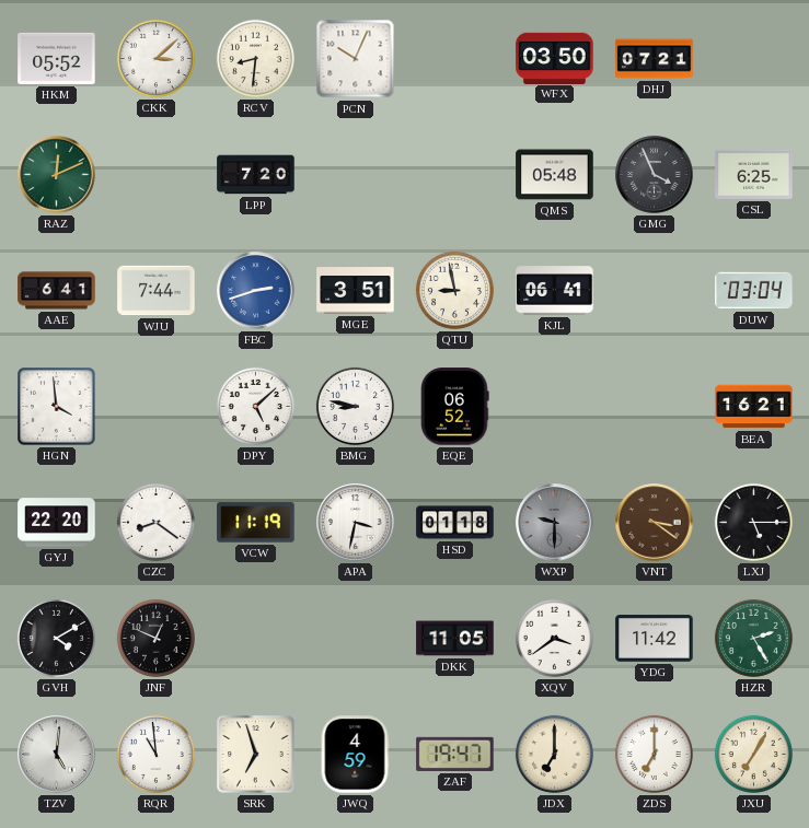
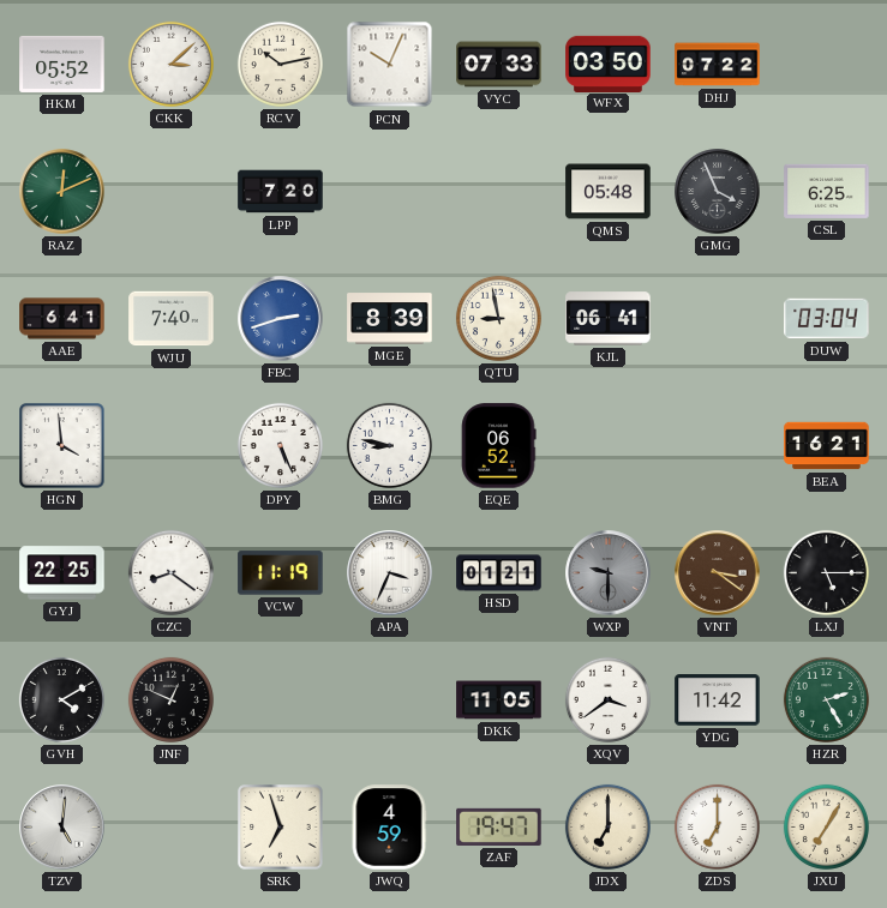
RCV: 8:31 -> 10:13 (280, 64)
VYC: none -> 07:33 (499, 65)
DHJ: 07:21 -> 07:22 (718, 65)
WJU: 7:44 -> 7:40 (172, 319)
MGE: 3:51 -> 8:39 (390, 319)
DPY: 5:08 -> 5:26 (280, 445)
GYJ: 22:20 -> 22:25 (62, 573)
APA: 3:32 -> 3:34 (390, 573)
HSD: 01:18 -> 01:21 (499, 573)
RQR: 10:59 -> none (155, 754)
